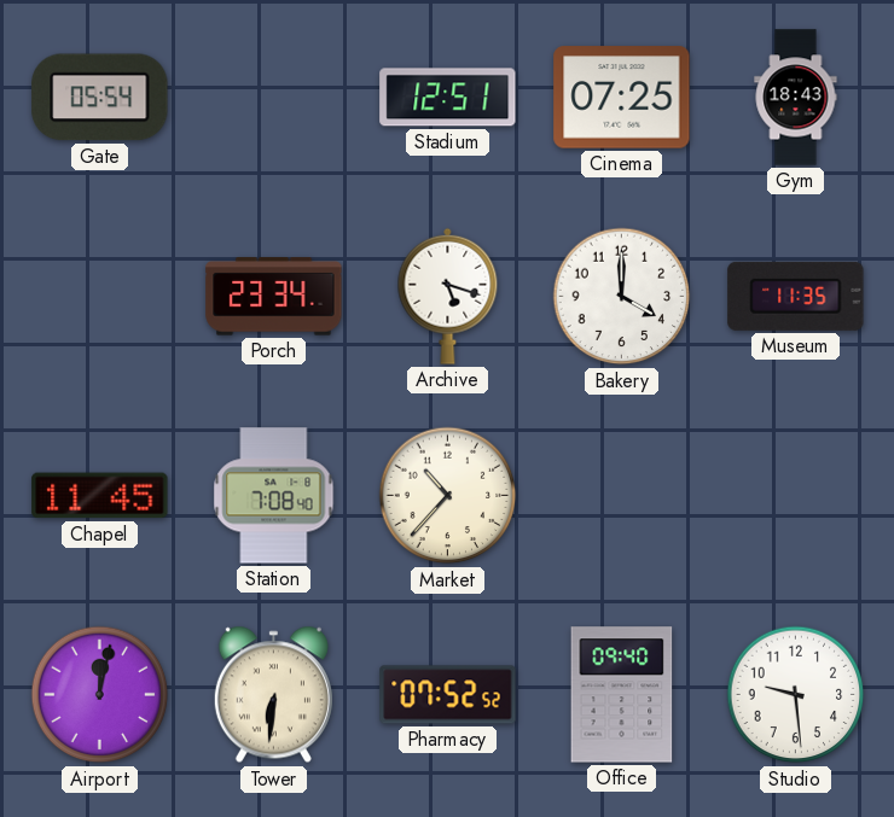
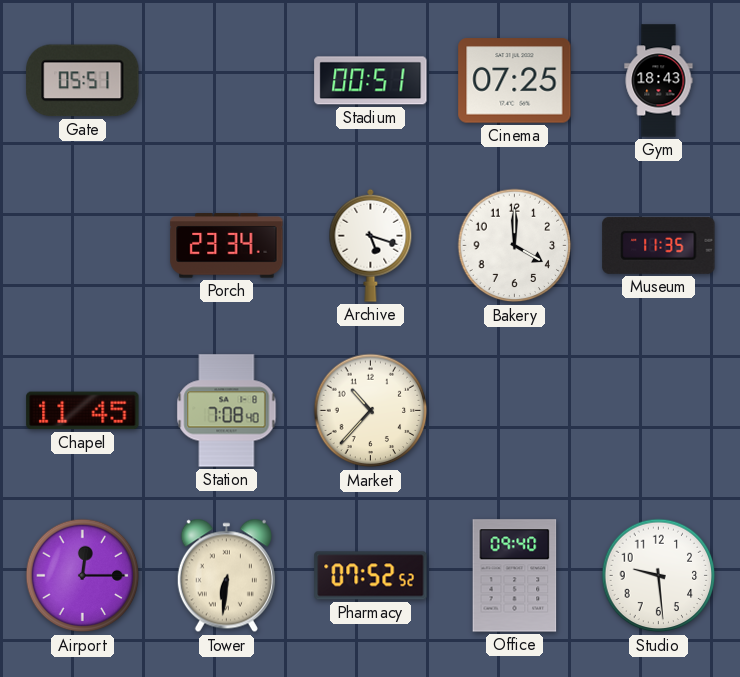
Gate: 05:54 -> 05:51 (83, 81)
Stadium: 12:51 -> 00:51 (371, 81)
Airport: 12:02 -> 12:15 (83, 576)
